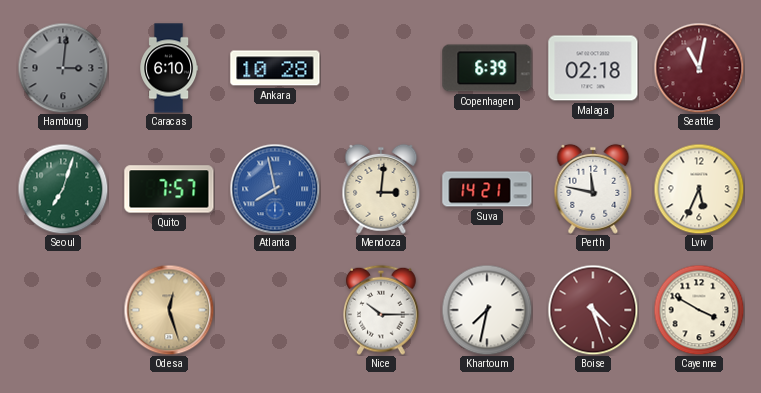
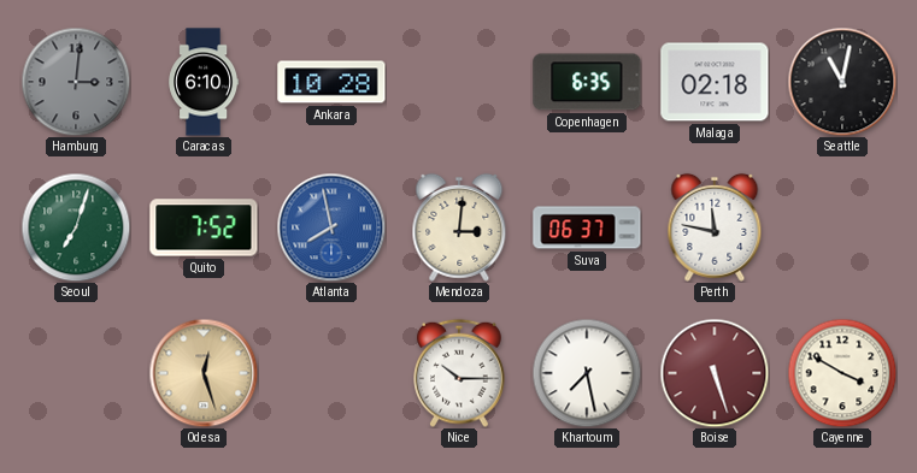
Copenhagen: 6:39 -> 6:35 (587, 82)
Seattle dial: burgundy -> black (842, 82)
Quito: 7:57 -> 7:52 (204, 227)
Suva: 14:21 -> 06:37 (587, 227)
Lviv: 5:34 -> none (699, 189)
Khartoum: 7:32 -> 7:28 (587, 373)
Boise: 4:27 -> 5:27 (715, 373)
